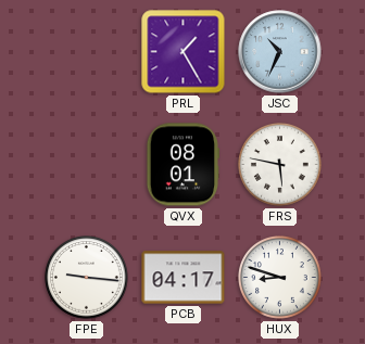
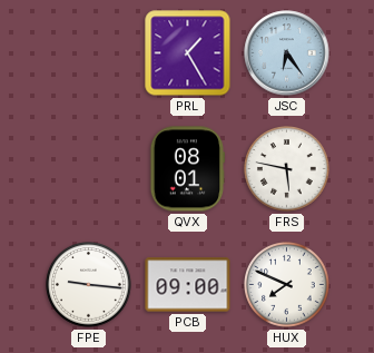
JSC: 10:34 -> 6:24 (287, 53)
PCB: 04:17 -> 09:00 (188, 285)
HUX: 8:48 -> 7:49 (287, 285)
